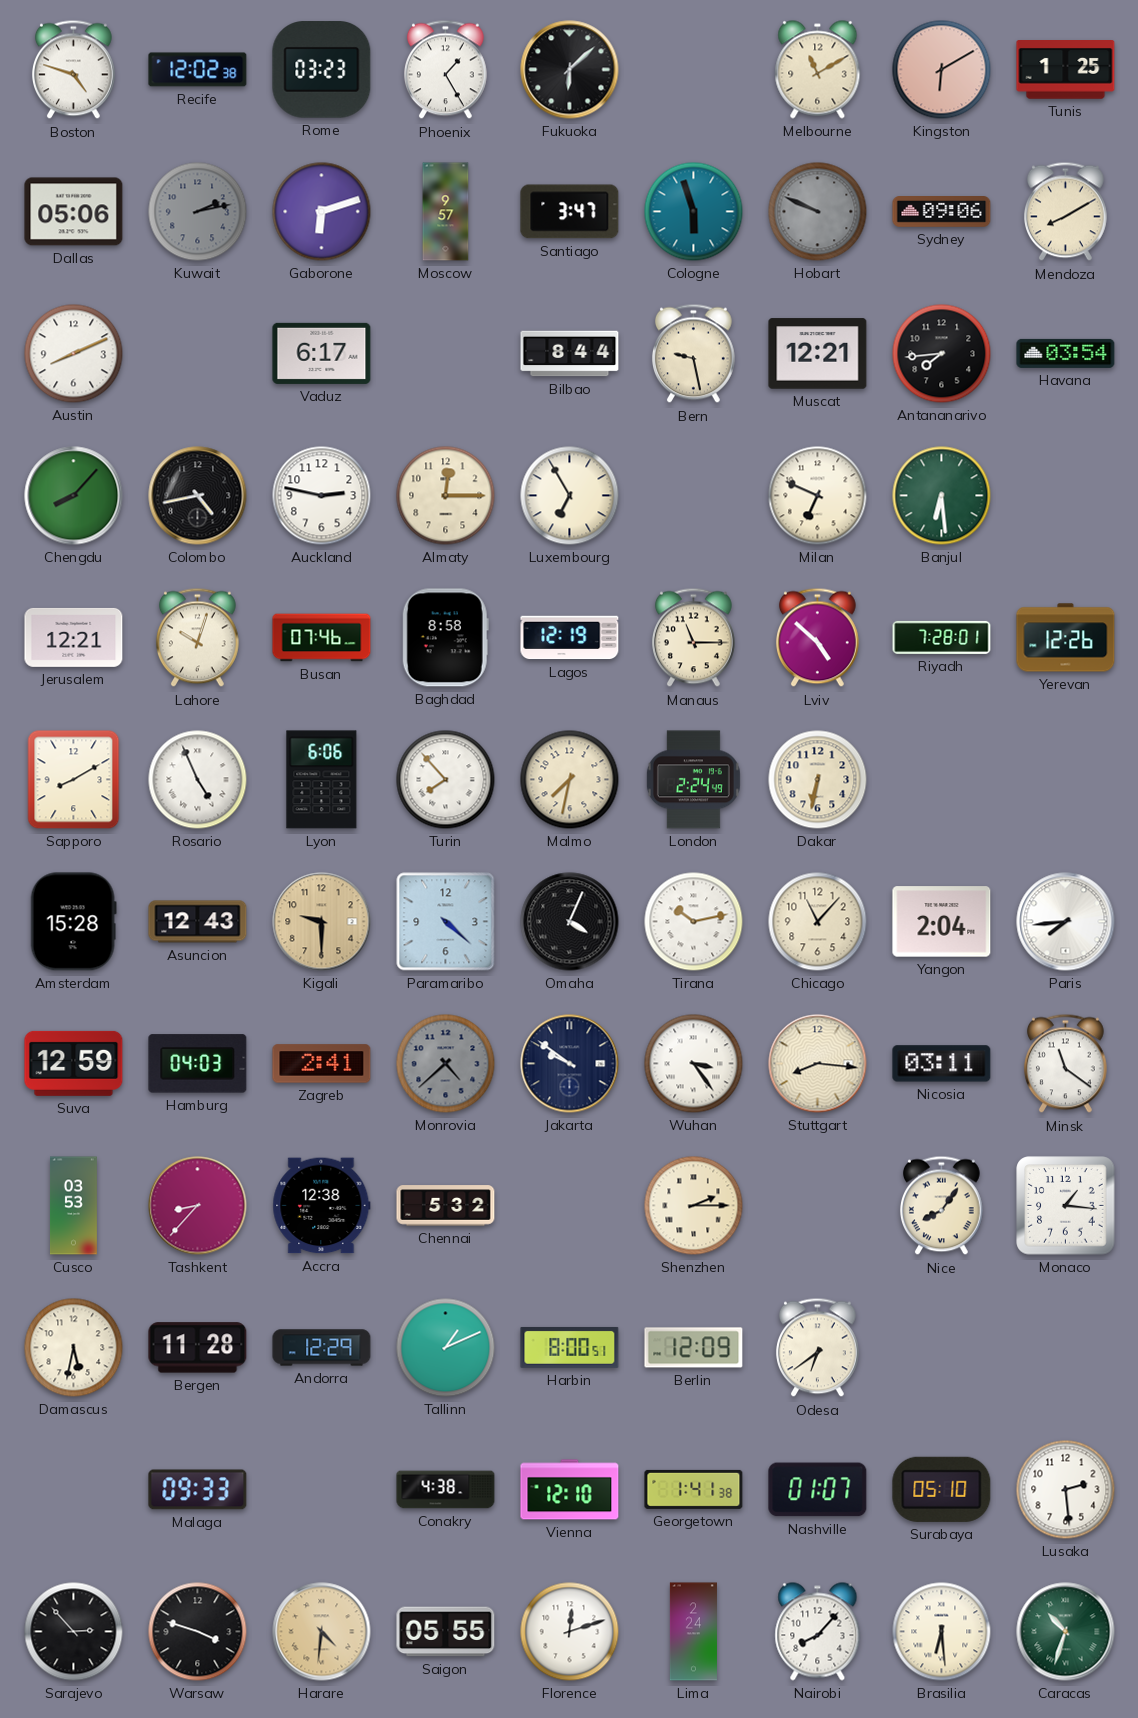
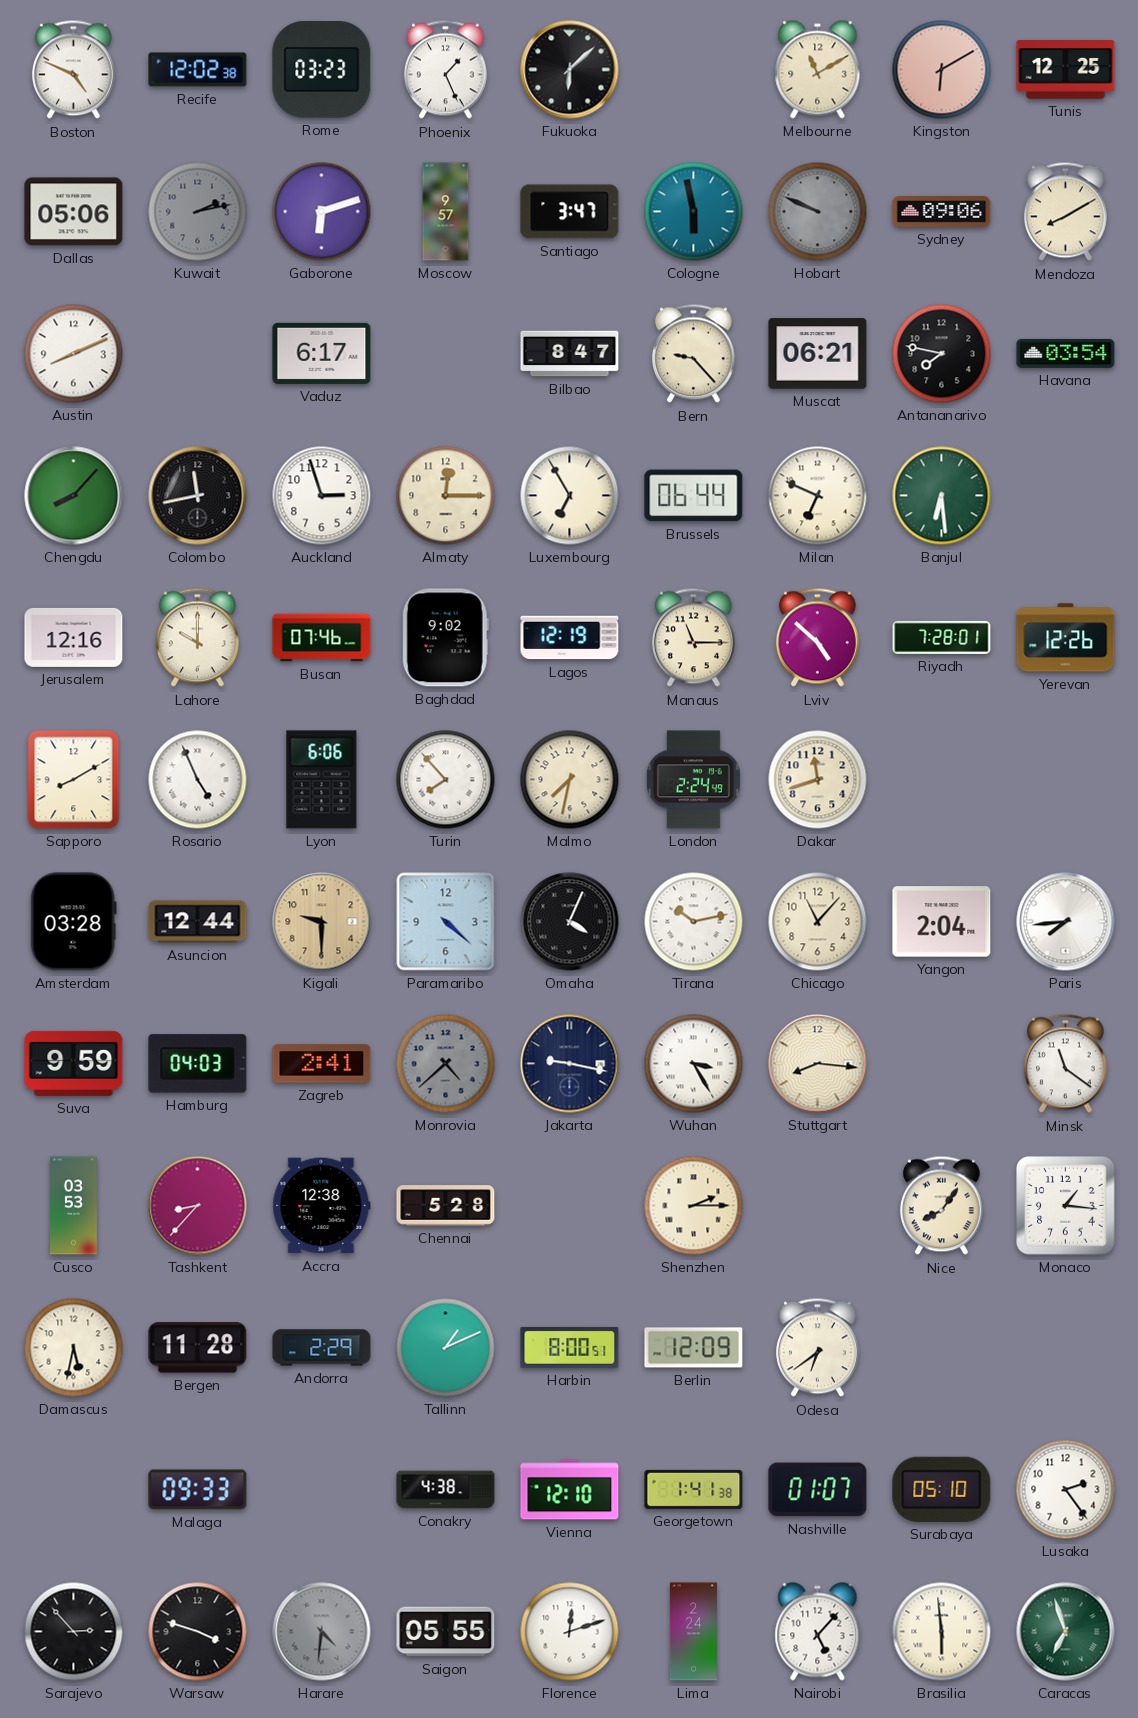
Boston: 4:48 -> 4:49 (73, 70)
Phoenix: 1:25 -> 1:26 (445, 70)
Tunis: 1:25 -> 12:25 (1066, 70)
Cologne: 5:57 -> 5:58 (694, 212)
Bilbao: 8:44 -> 8:47 (570, 354)
Bern: 9:28 -> 9:23 (693, 354)
Muscat: 12:21 -> 06:21 (818, 354)
Antananarivo: 7:44 -> 7:47 (942, 354)
Colombo: 4:43 -> 11:43 (198, 496)
Auckland: 2:47 -> 2:57 (322, 496)
Brussels: none -> 06:44 (694, 496)
Jerusalem: 12:21 -> 12:16 (74, 637)
Lahore: 10:03 -> 10:00 (197, 638)
Baghdad: 8:58 -> 9:02 (445, 638)
Dakar: 6:32 -> 11:42 (818, 780)
Amsterdam: 15:28 -> 03:28 (73, 922)
Asuncion: 12:43 -> 12:44 (198, 922)
Suva: 12:59 -> 9:59 (74, 1063)
Jakarta: 9:51 -> 9:17 (570, 1064)
Wuhan: 3:24 -> 3:25 (694, 1064)
Nicosia: 03:11 -> none (942, 1064)
Chennai: 5:32 -> 5:28 (446, 1206)
Andorra: 12:29 -> 2:29 (322, 1348)
Lusaka: 2:29 -> 2:24 (1066, 1490)
Harare dial: champagne -> grey (322, 1632)
Nairobi: 8:07 -> 5:07 (818, 1632)
Brasilia: 6:29 -> 5:59 (942, 1632)
Caracas: 10:33 -> 6:57 (1066, 1632)
